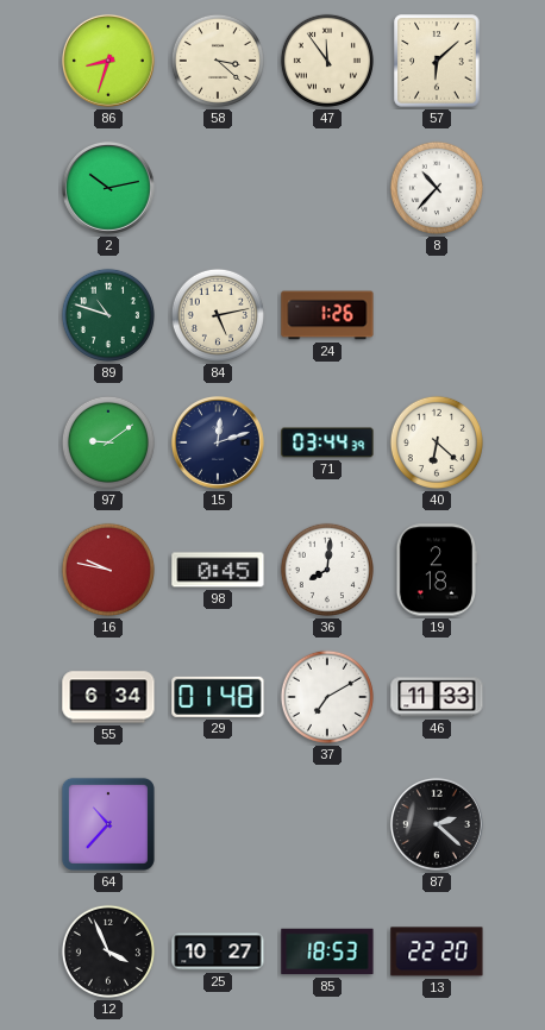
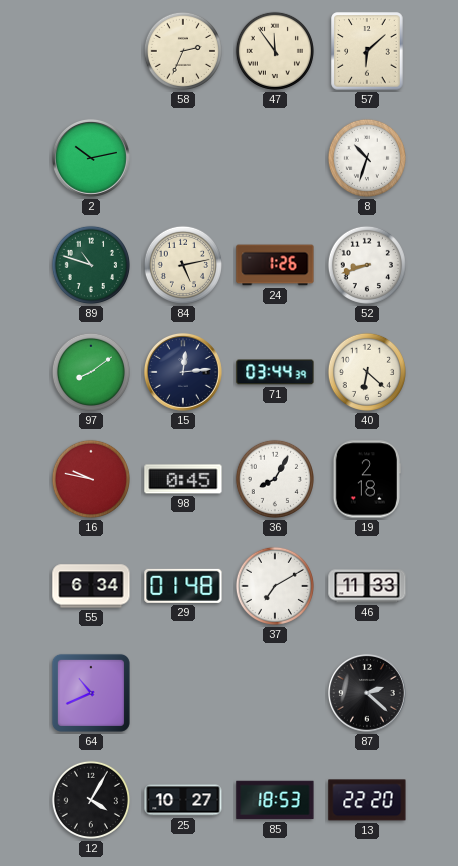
86: 8:33 -> none (108, 61)
58: 3:22 -> 2:34 (183, 51)
8: 10:37 -> 10:33 (367, 158)
52: none -> 8:42 (367, 265)
97: 9:09 -> 8:09 (91, 372)
15: 12:12 -> 12:14 (183, 372)
36: 8:01 -> 8:05 (275, 479)
64: 10:37 -> 10:41 (91, 693)
12: 3:56 -> 4:05 (91, 800)
